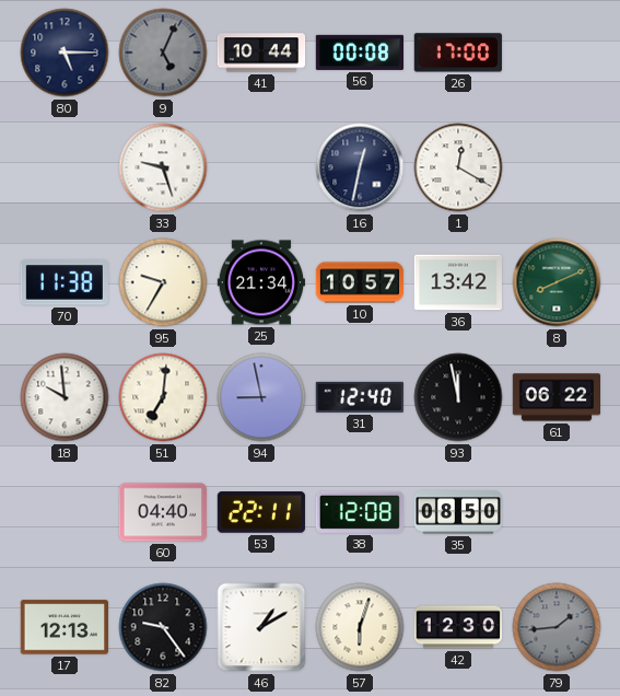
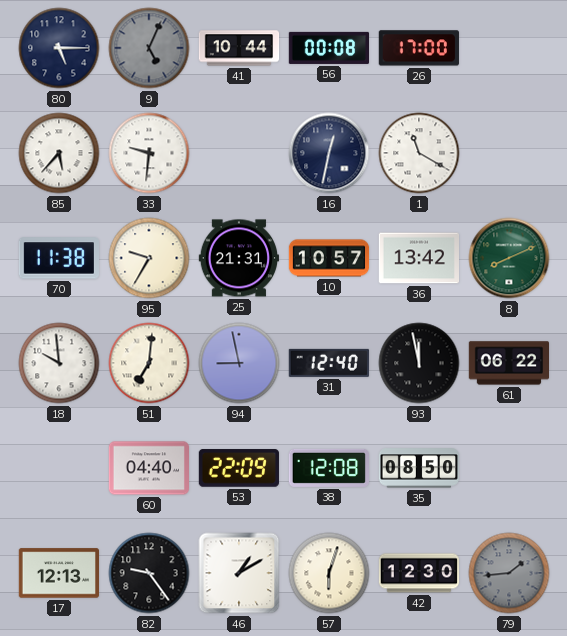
85: none -> 5:37 (59, 153)
33: 9:27 -> 9:31 (149, 153)
1: 12:20 -> 11:20 (419, 153)
25: 21:34 -> 21:31 (238, 258)
53: 22:11 -> 22:09 (239, 468)
